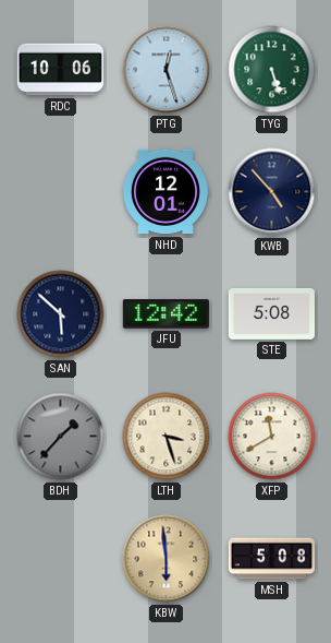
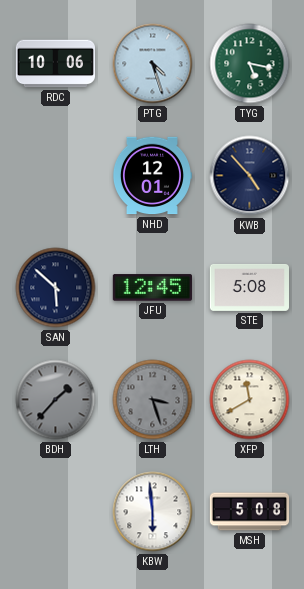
PTG: 12:27 -> 4:27 (153, 64)
TYG: 5:27 -> 5:17 (250, 64)
JFU: 12:42 -> 12:45 (152, 288)
LTH dial: cream -> grey (153, 400)
KBW dial: champagne -> white (153, 512)
